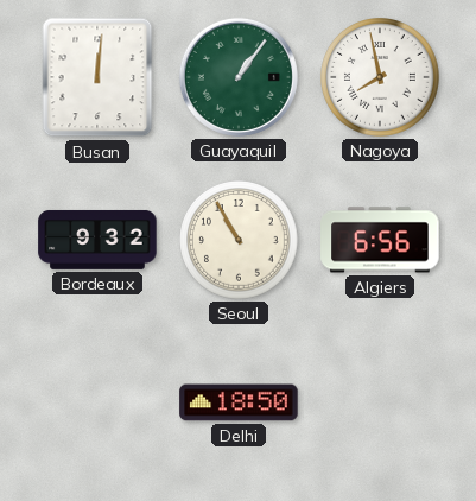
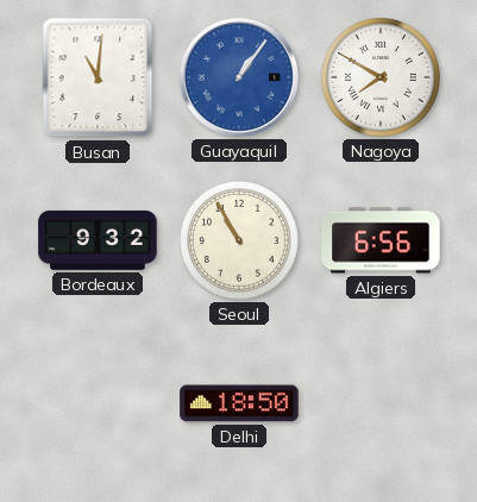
Busan: 12:01 -> 11:01 (98, 77)
Guayaquil dial: green -> blue (239, 77)
Nagoya: 7:58 -> 7:50 (382, 79)
